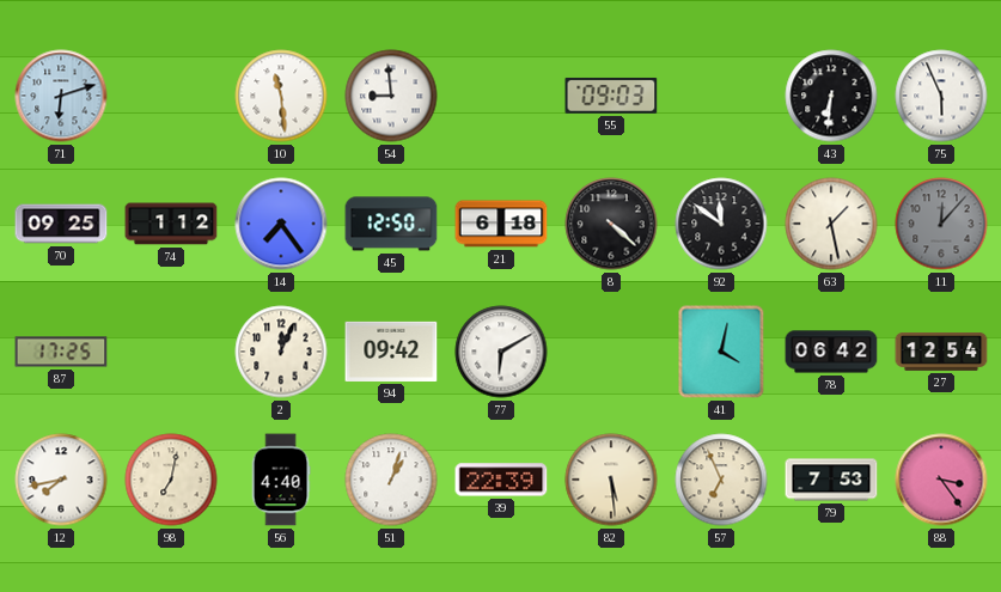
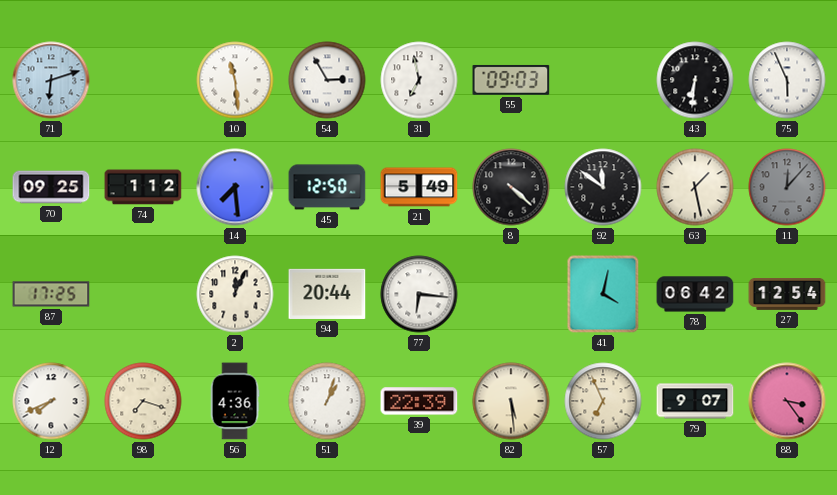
54: 8:59 -> 2:55 (327, 80)
31: none -> 6:58 (419, 80)
14: 7:24 -> 7:29 (235, 187)
21: 6:18 -> 5:49 (419, 187)
94: 09:42 -> 20:44 (327, 294)
77: 6:10 -> 6:16 (419, 294)
12: 7:43 -> 7:41 (51, 401)
98: 7:02 -> 7:18 (143, 401)
56: 4:40 -> 4:36 (235, 401)
79: 7:53 -> 9:07 (695, 401)
